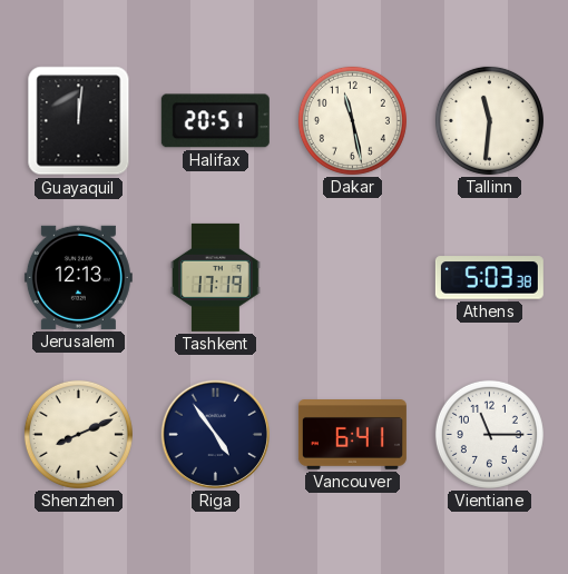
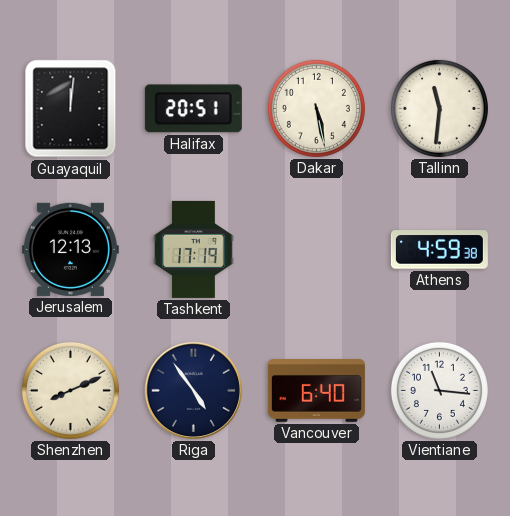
Dakar: 11:28 -> 5:28 (316, 108)
Athens: 5:03 -> 4:59 (439, 250)
Vancouver: 6:41 -> 6:40 (316, 391)
Vientiane: 11:15 -> 11:16 (439, 390)
